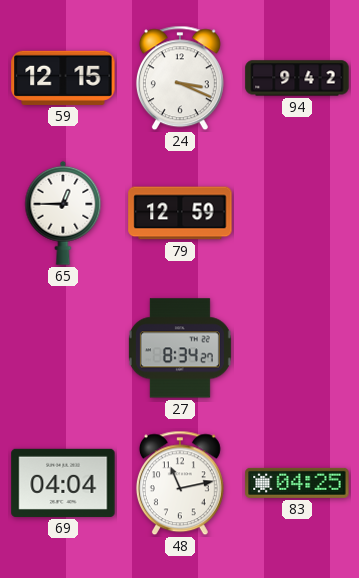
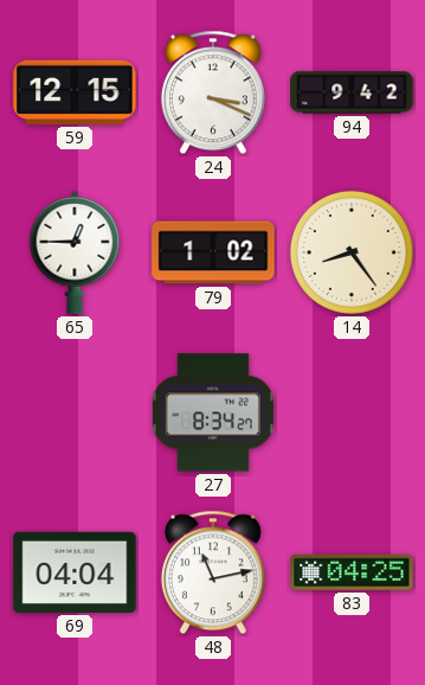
79: 12:59 -> 1:02 (213, 252)
14: none -> 8:24 (352, 252)
